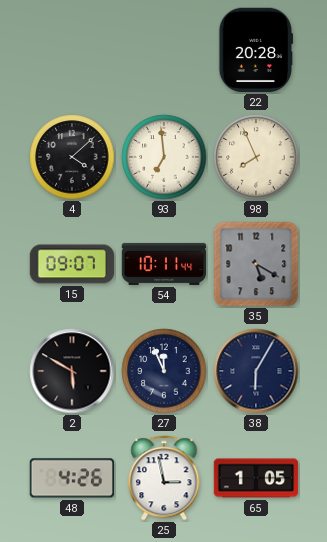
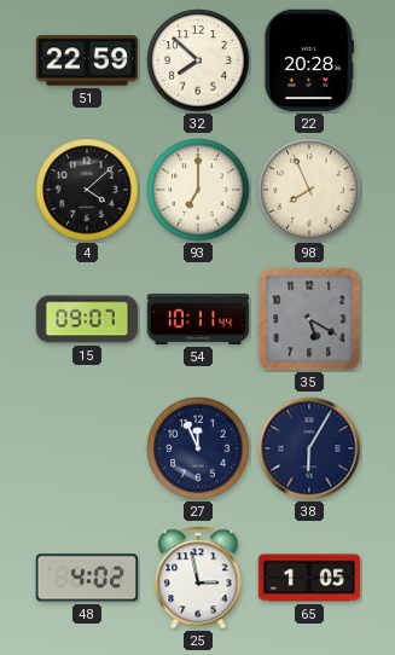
51: none -> 22:59 (87, 60)
32: none -> 7:52 (198, 60)
93: 6:59 -> 7:00 (198, 190)
2: 5:50 -> none (72, 371)
48: 4:26 -> 4:02 (87, 578)
